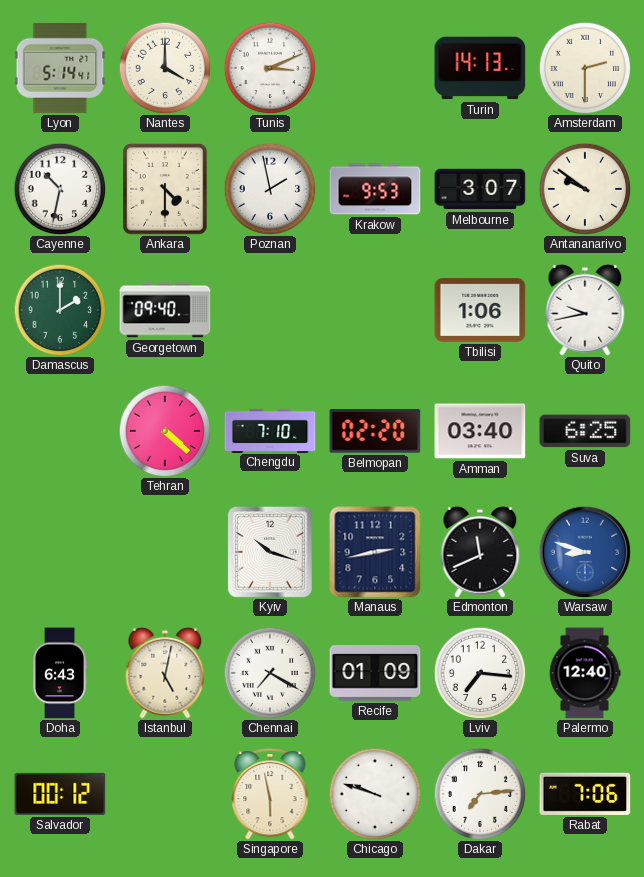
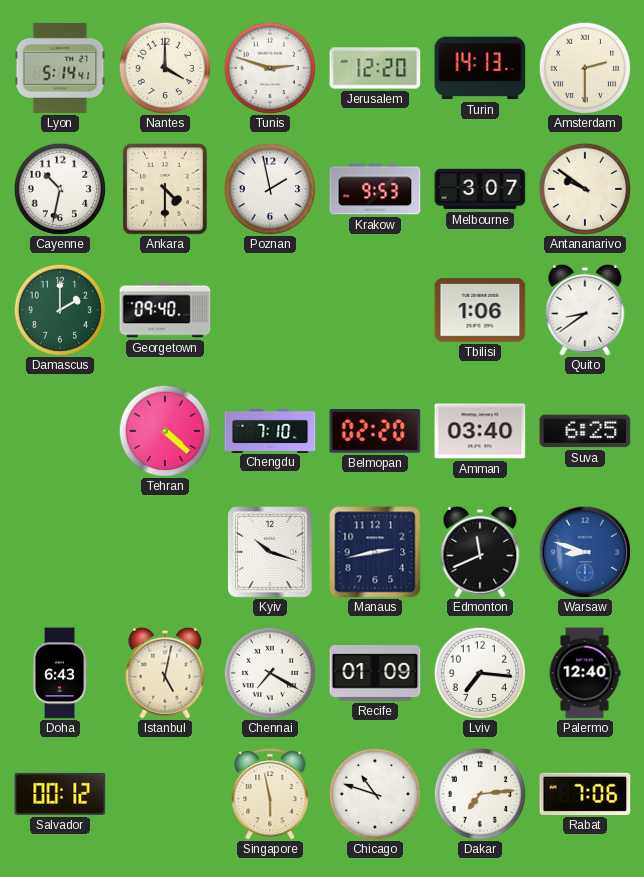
Tunis: 3:11 -> 2:48 (270, 68)
Jerusalem: none -> 12:20 (375, 68)
Quito: 9:43 -> 8:39 (585, 310)
Chicago: 9:48 -> 10:48 (375, 794)
